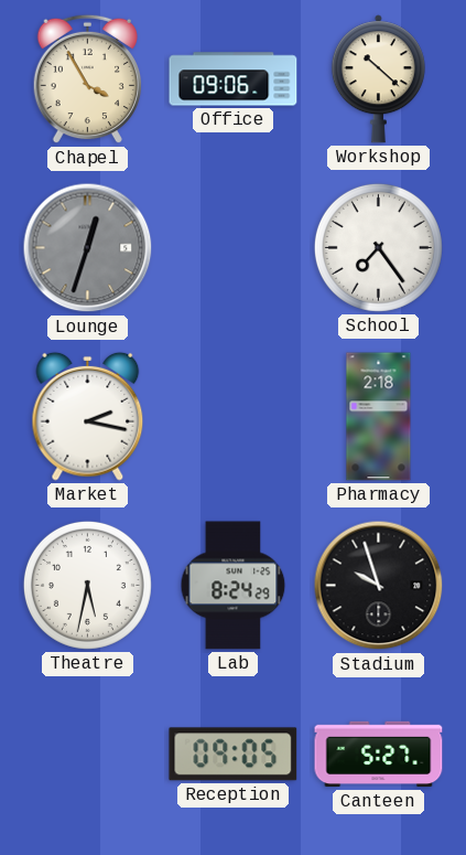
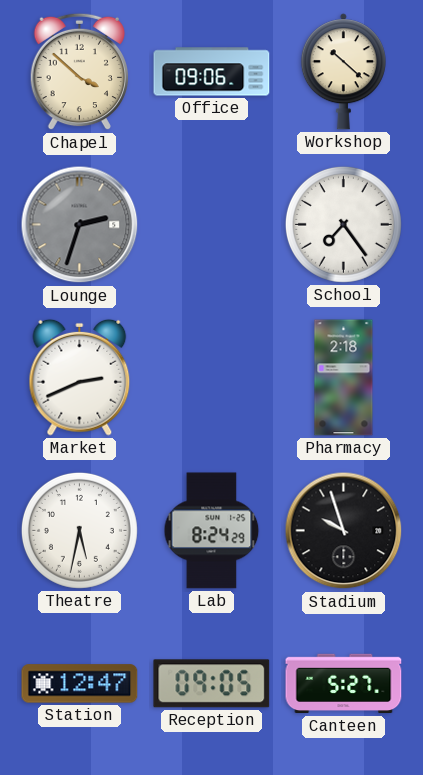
Chapel: 3:55 -> 3:52 (79, 72)
Lounge: 12:33 -> 2:33 (80, 225)
Market: 2:17 -> 2:41 (80, 377)
Station: none -> 12:47 (80, 684)
